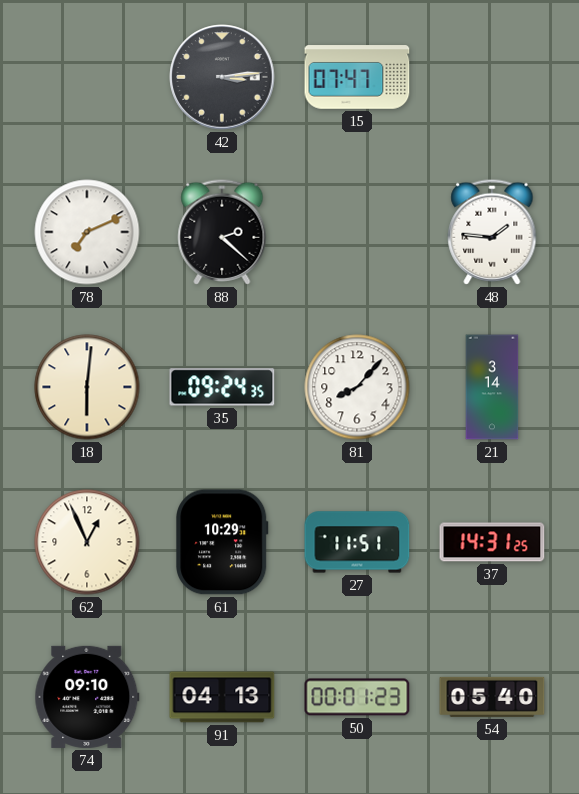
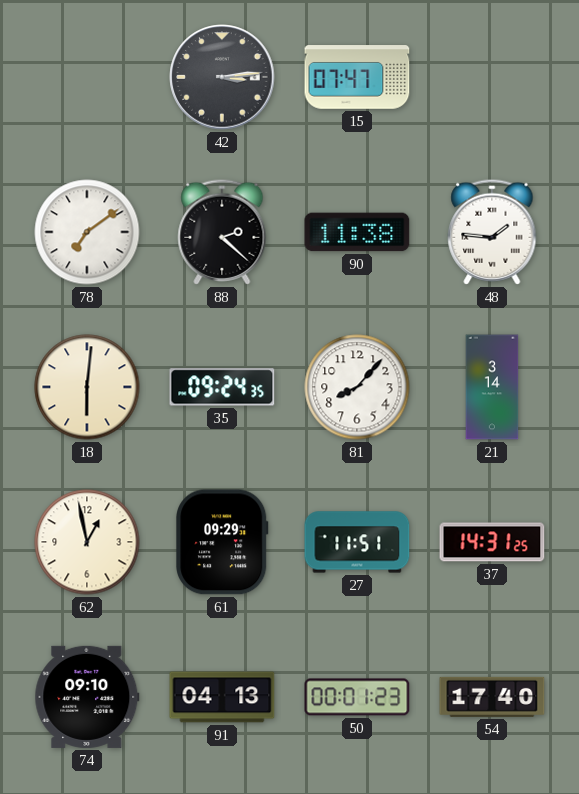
78: 7:11 -> 7:09 (87, 232)
90: none -> 11:38 (357, 232)
62: 12:56 -> 12:58 (87, 542)
61: 10:29 -> 09:29 (223, 542)
54: 05:40 -> 17:40 (492, 697)
